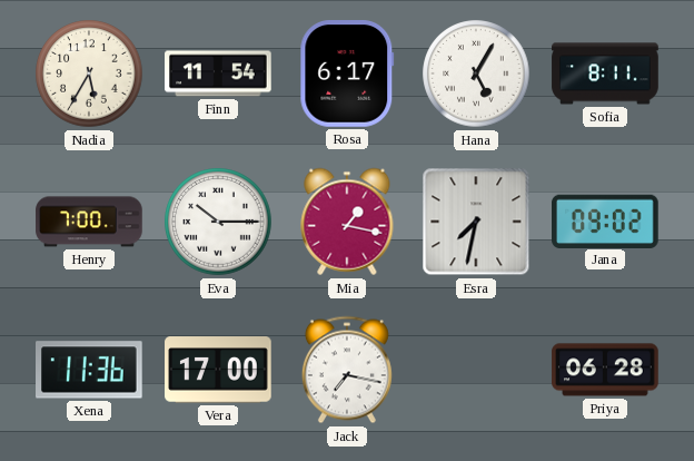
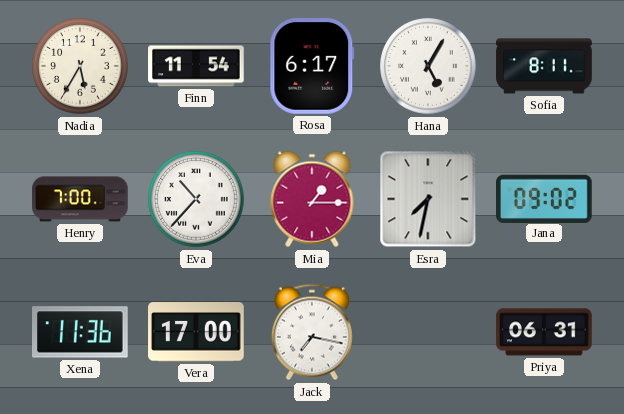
Eva: 10:15 -> 10:37 (196, 199)
Mia: 1:17 -> 1:15 (312, 199)
Priya: 06:28 -> 06:31 (544, 332)
